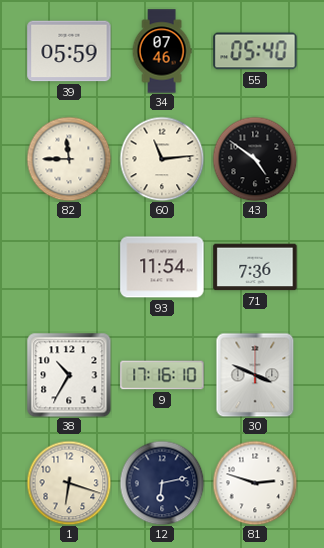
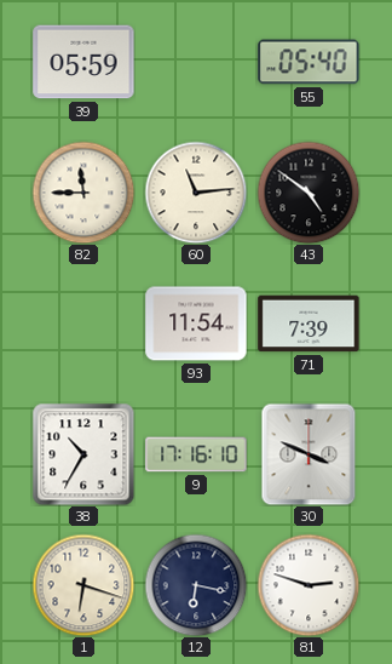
34: 07:46 -> none (162, 51)
71: 7:36 -> 7:39 (309, 324)
12: 6:13 -> 6:17 (196, 585)
